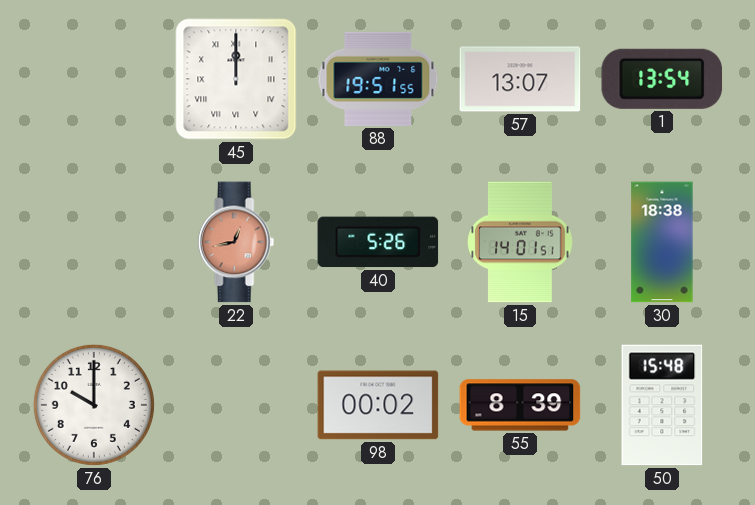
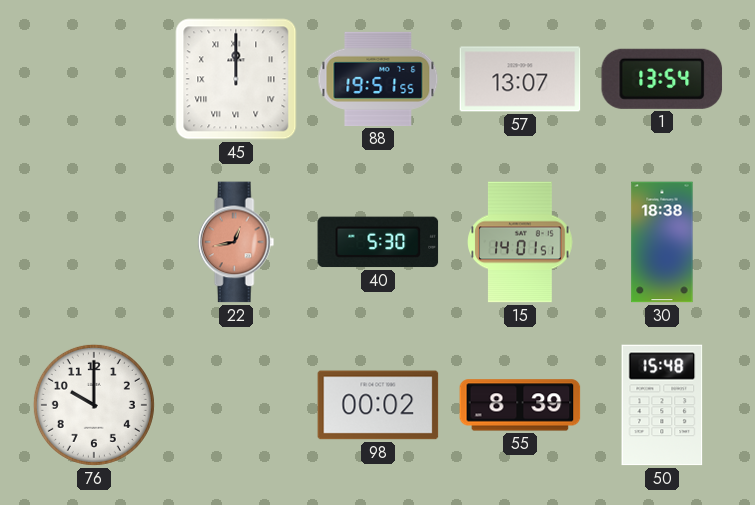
40: 5:26 -> 5:30 (378, 242)
